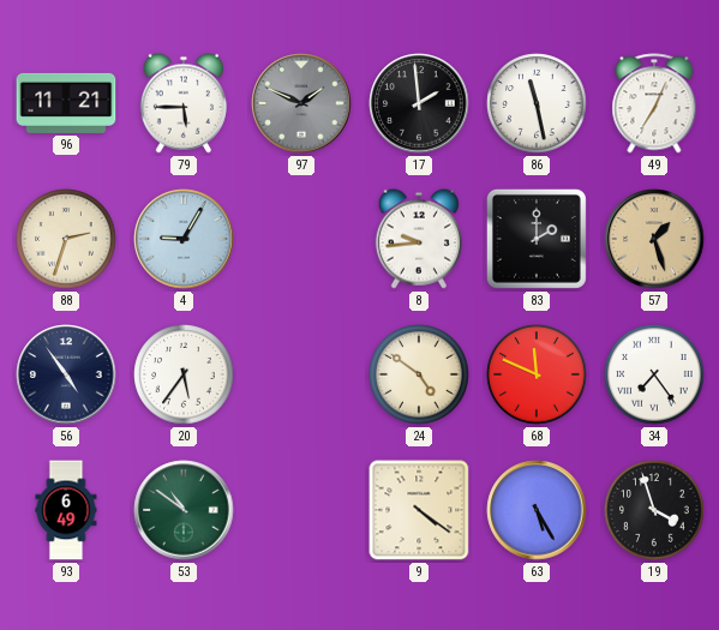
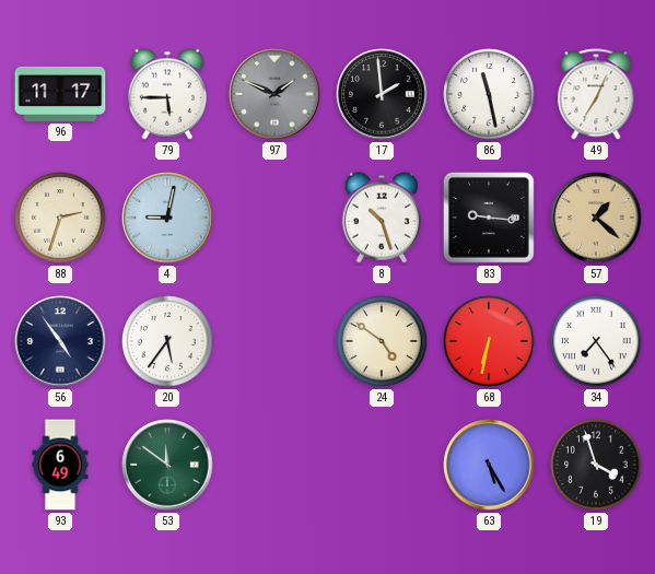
96: 11:21 -> 11:17 (60, 94)
4: 9:05 -> 9:02 (167, 218)
8: 9:44 -> 10:27 (382, 218)
83: 2:00 -> 9:16 (489, 218)
57: 1:27 -> 1:22 (596, 218)
68: 11:49 -> 6:32 (489, 341)
53: 10:51 -> 11:51 (167, 465)
9: 4:21 -> none (419, 510)
